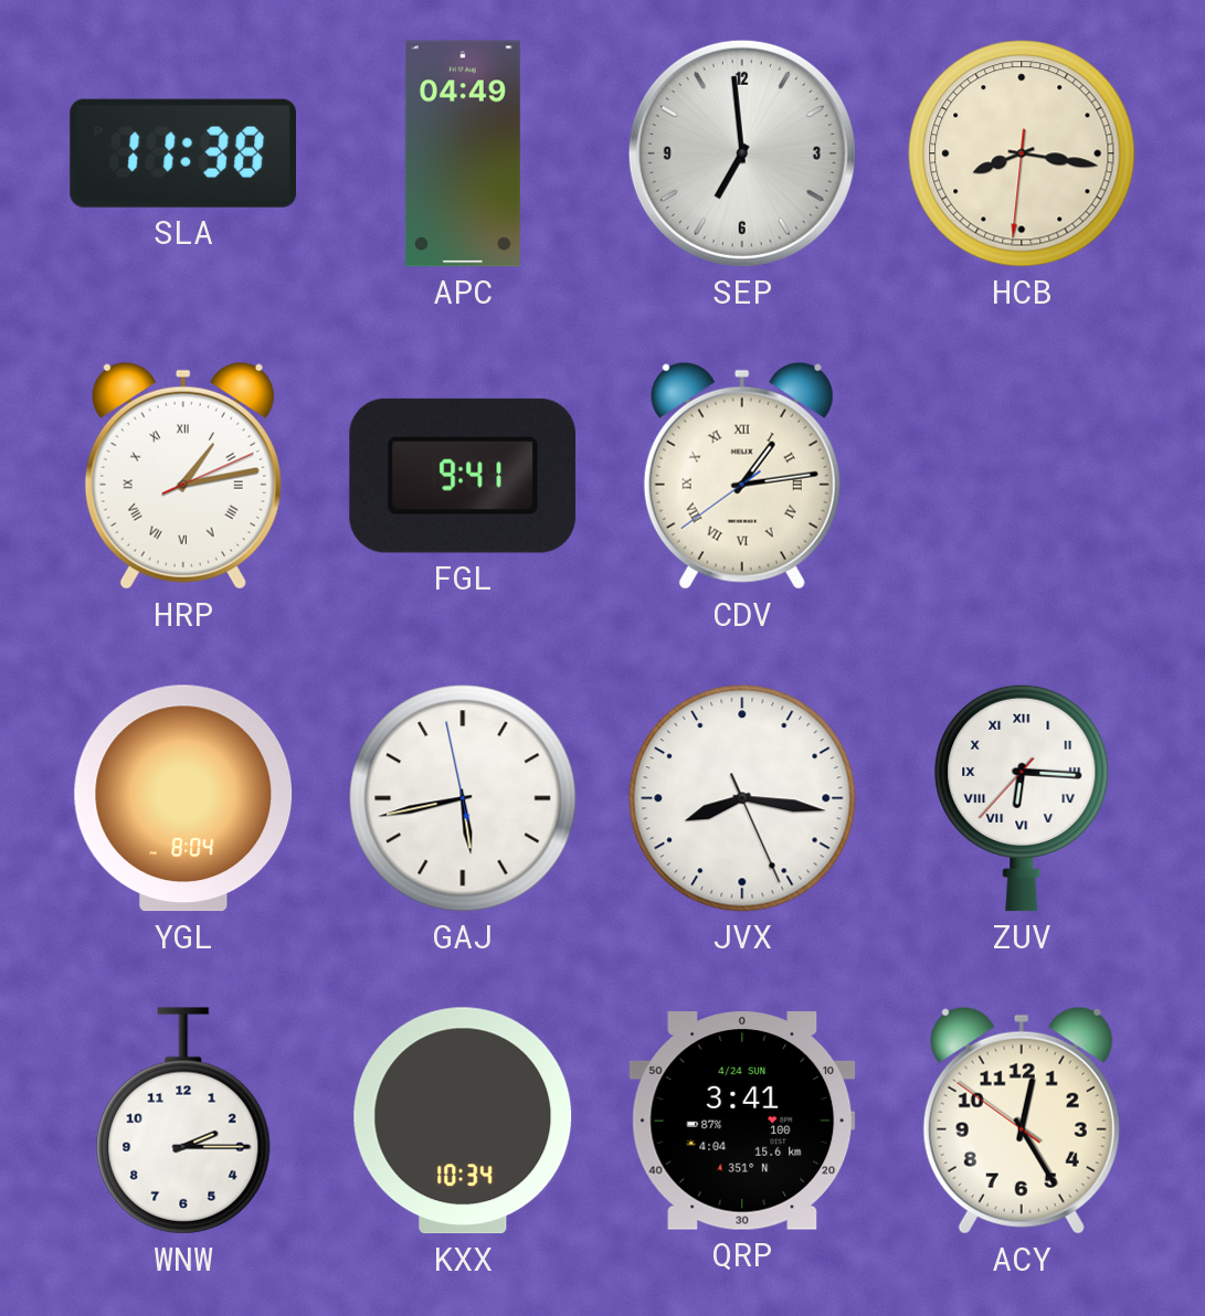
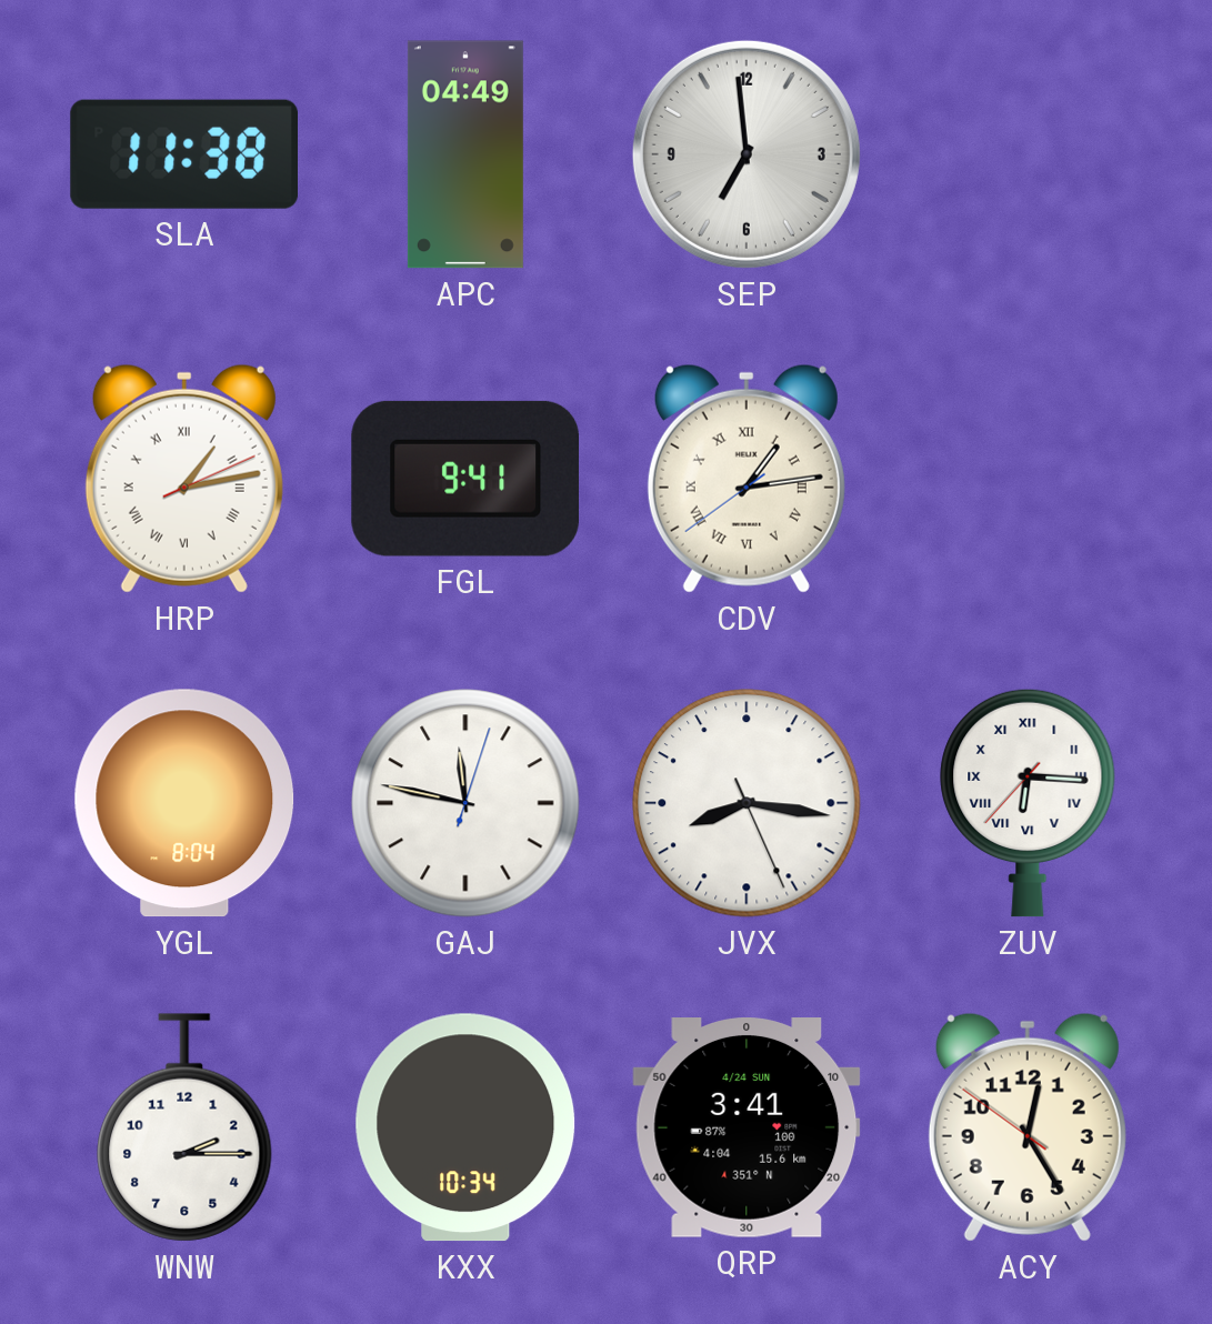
HCB: 8:16 -> none (1022, 153)
GAJ: 5:42 -> 11:47 (465, 803)
